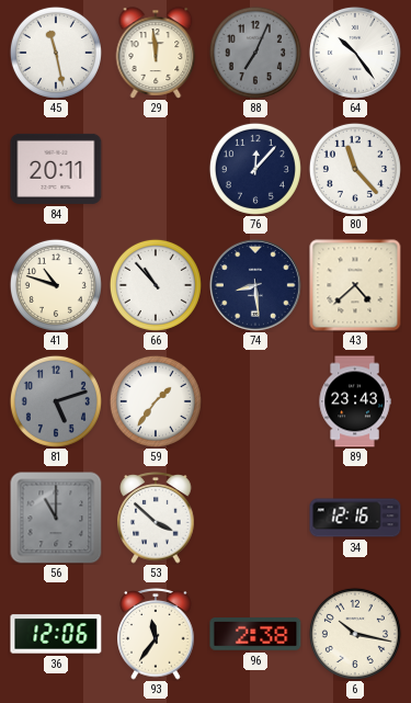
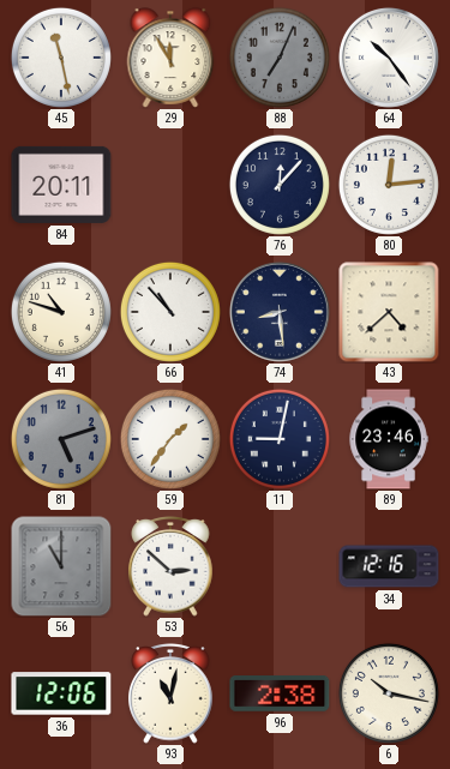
29: 11:59 -> 11:55 (170, 58)
80: 11:23 -> 12:14 (389, 185)
11: none -> 9:02 (280, 439)
89: 23:43 -> 23:46 (389, 439)
53: 3:52 -> 2:52 (170, 567)
93: 11:36 -> 11:02 (170, 695)
